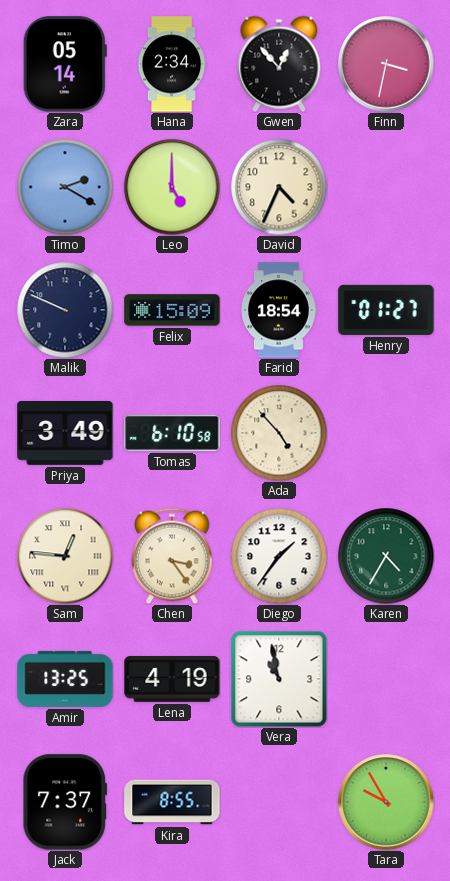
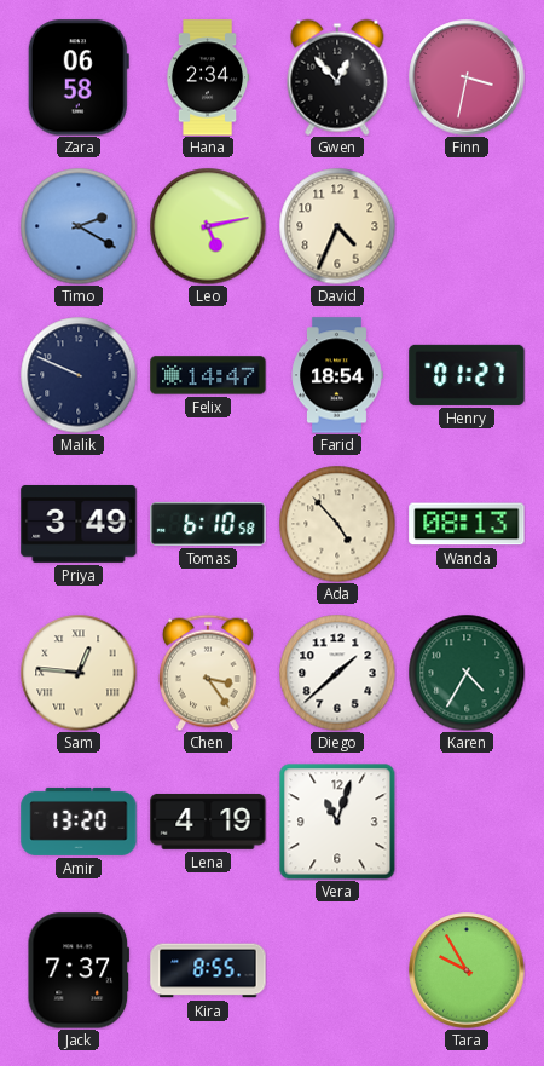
Zara: 05:14 -> 06:58 (79, 77)
Leo: 5:00 -> 5:13 (208, 226)
Felix: 15:09 -> 14:47 (208, 375)
Wanda: none -> 08:13 (467, 524)
Diego: 1:36 -> 1:38 (337, 673)
Amir: 13:25 -> 13:20 (79, 822)
Vera: 10:58 -> 11:03 (337, 822)
